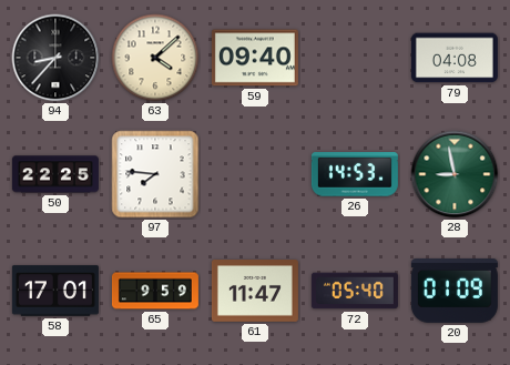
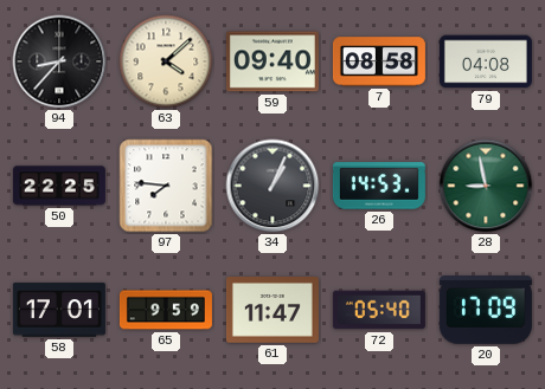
7: none -> 08:58 (379, 61)
34: none -> 1:04 (272, 186)
20: 01:09 -> 17:09 (486, 311)
